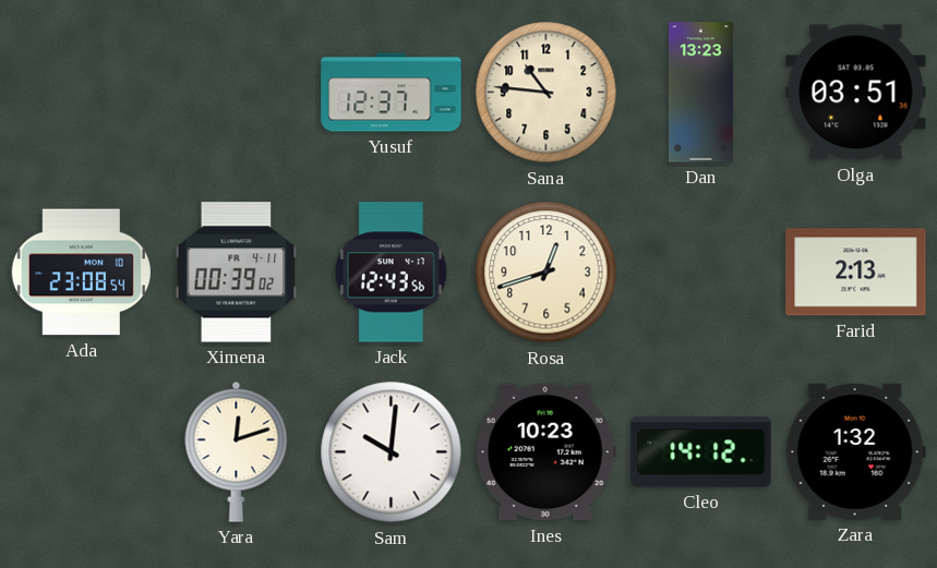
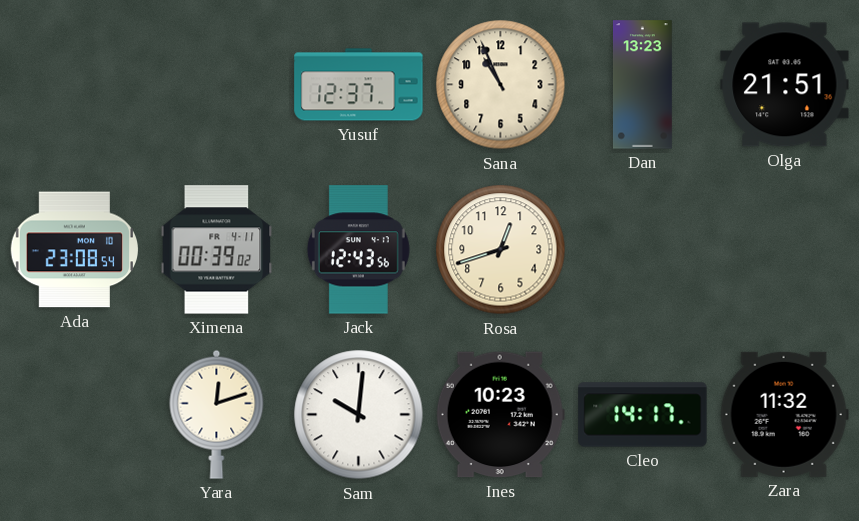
Sana: 10:46 -> 10:56 (501, 85)
Olga: 03:51 -> 21:51 (785, 85)
Farid: 2:13 -> none (856, 273)
Cleo: 14:12 -> 14:17 (643, 415)
Zara: 1:32 -> 11:32 (784, 414)
